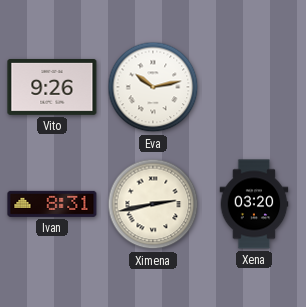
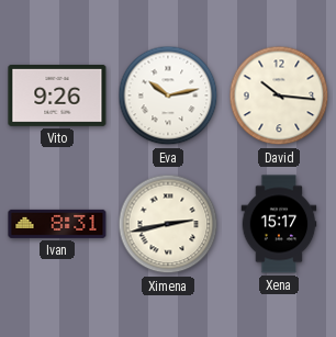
David: none -> 10:16 (279, 96)
Xena: 03:20 -> 15:17 (279, 224)
